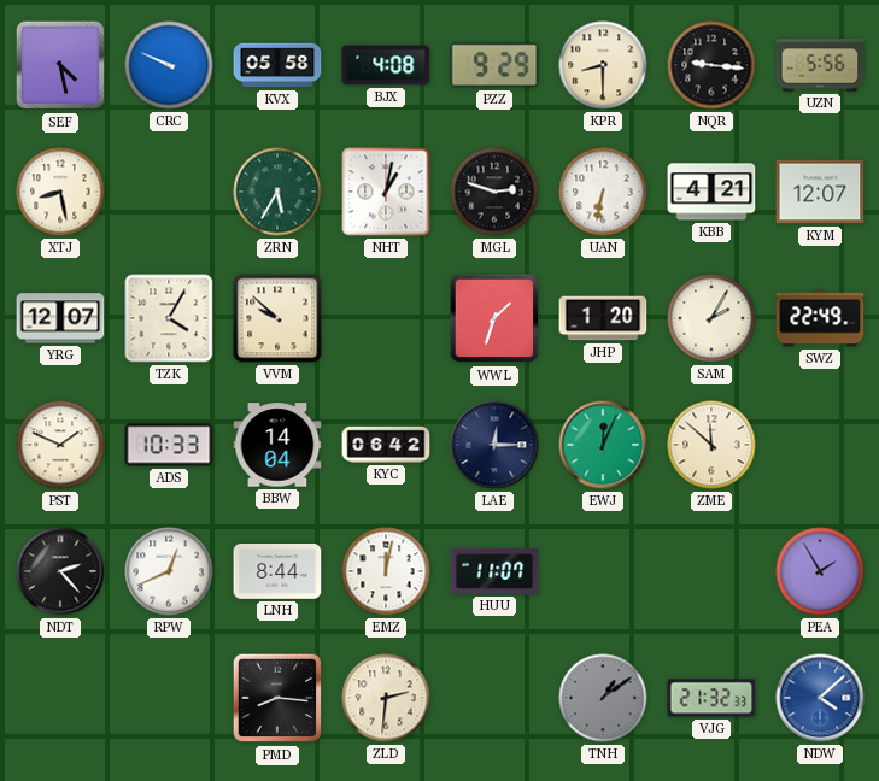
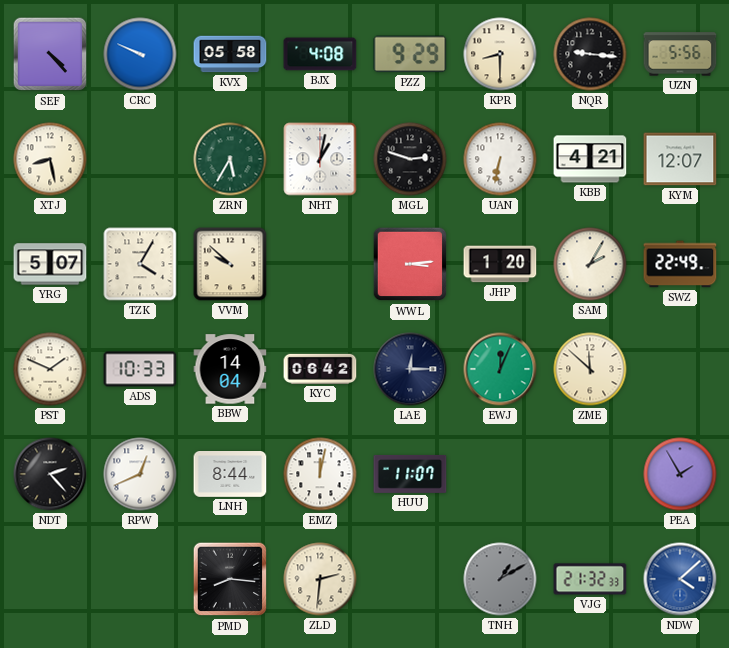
SEF: 4:28 -> 4:23 (50, 54)
YRG: 12:07 -> 5:07 (50, 264)
WWL: 1:33 -> 3:14 (410, 264)
TNH: 1:09 -> 1:10 (500, 579)
